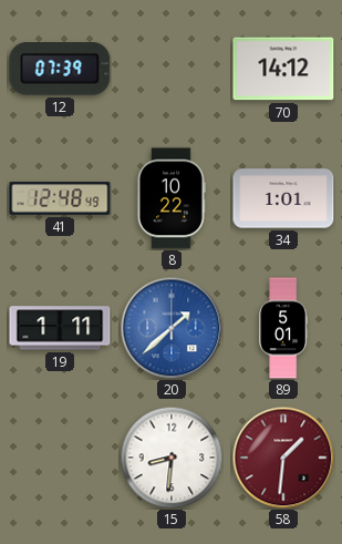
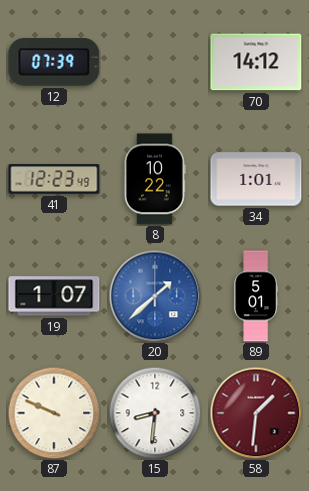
41: 12:48 -> 12:23 (54, 179)
19: 1:11 -> 1:07 (54, 296)
87: none -> 9:49 (54, 413)
